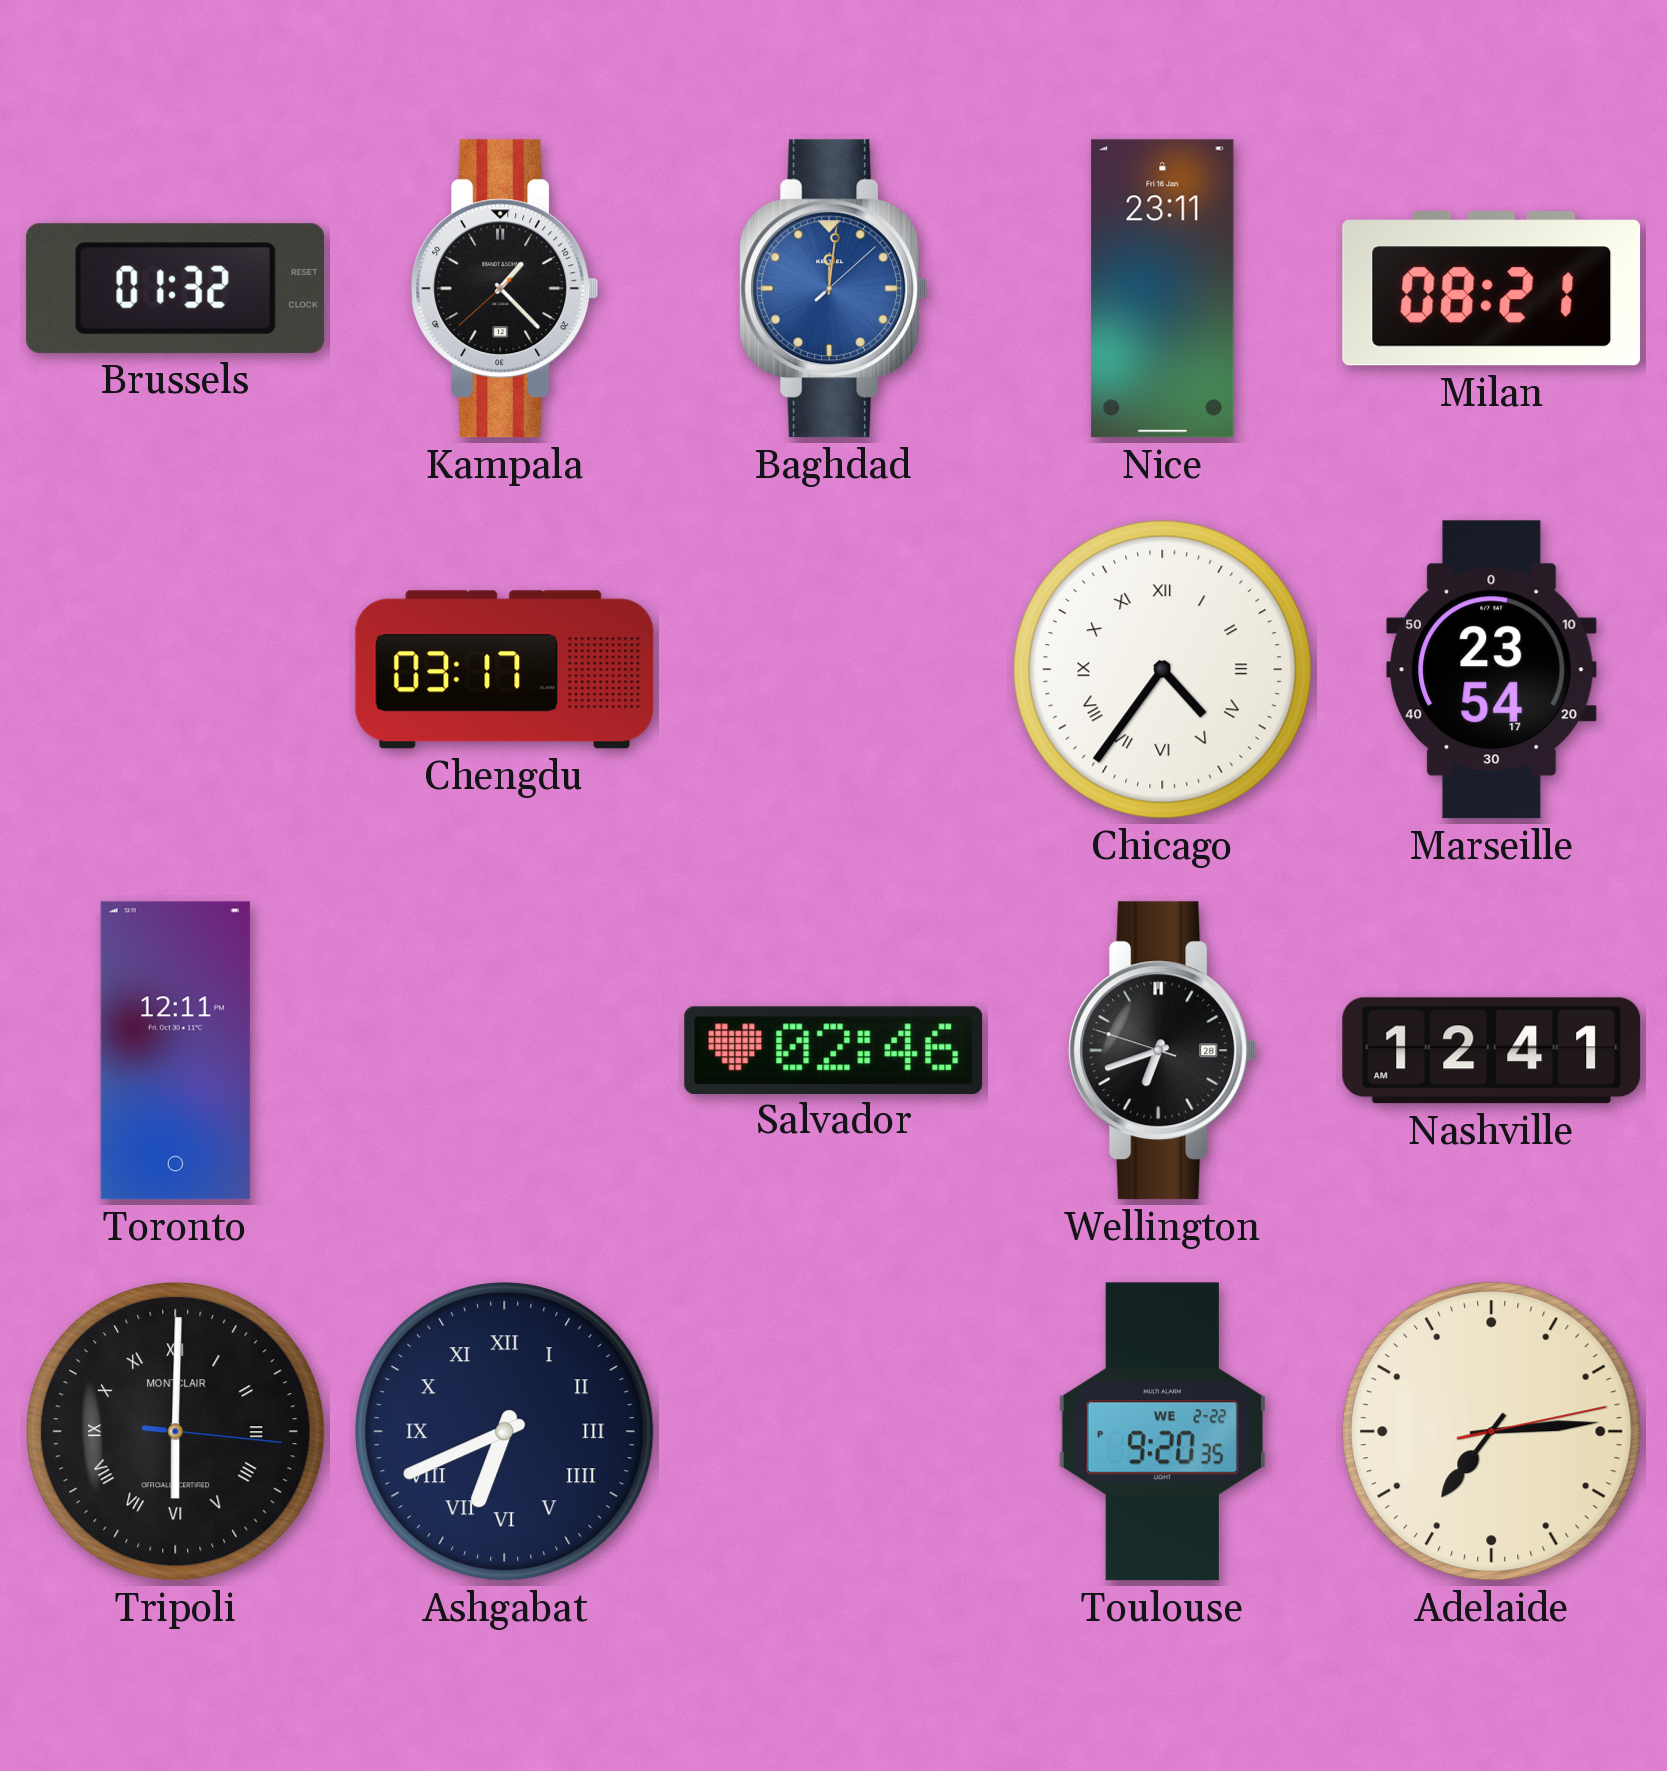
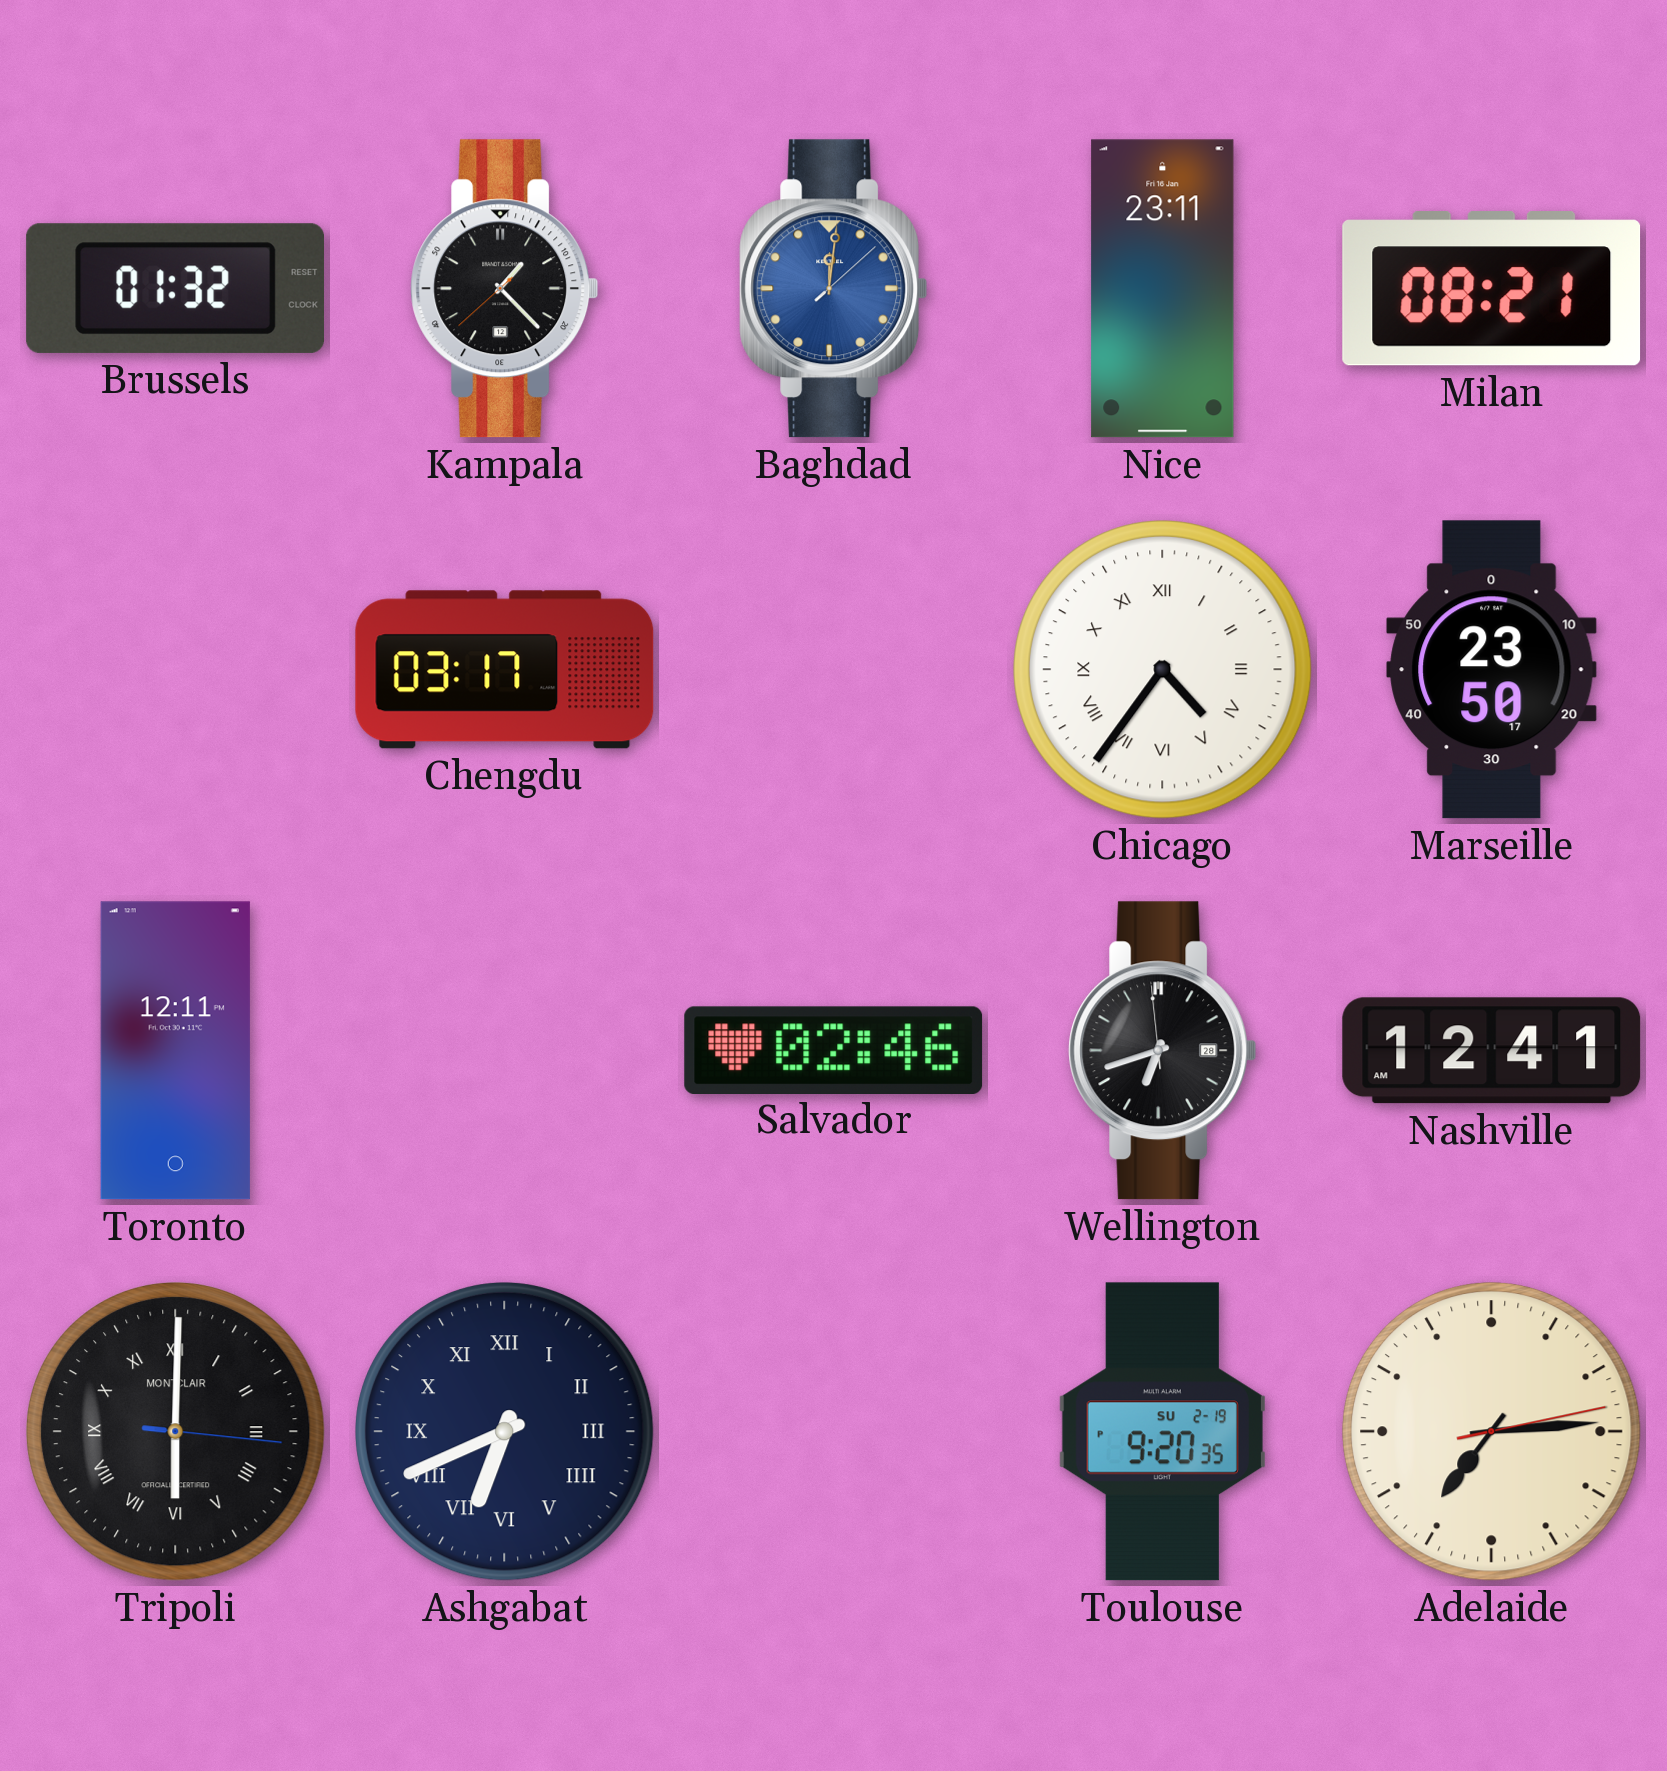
Marseille: 23:54 -> 23:50 (1492, 670)
Wellington: 6:41:48 -> 6:41:59 (1163, 1051)
Toulouse date: WE 2-22 -> SU 2-19 (1162, 1432)
